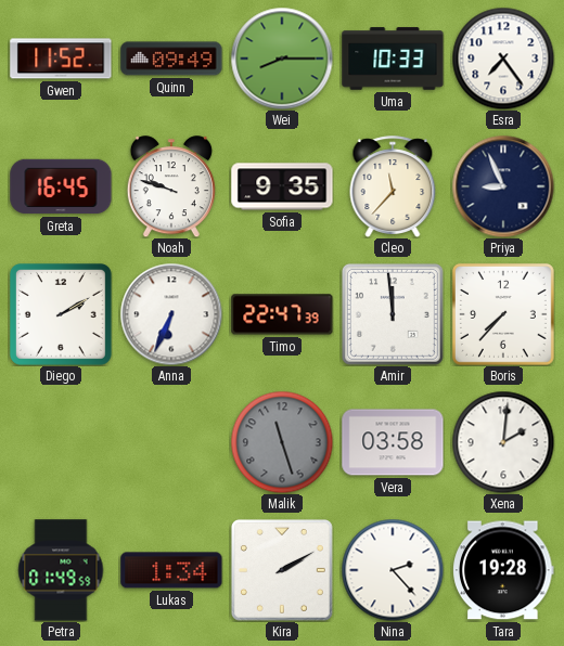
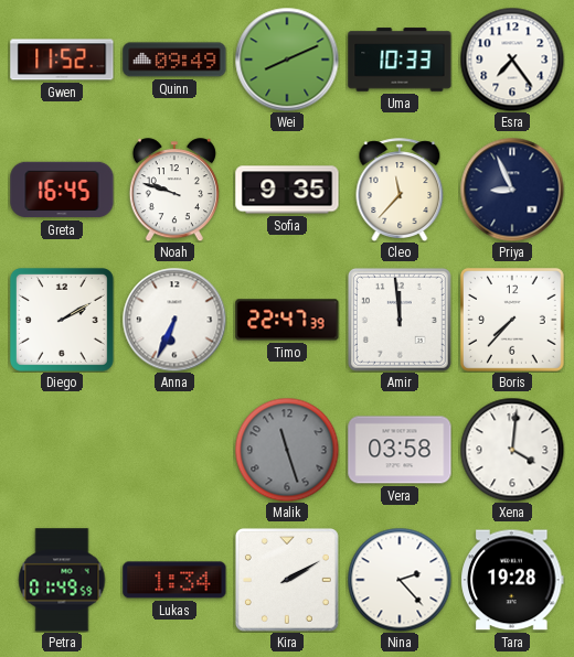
Wei: 8:15 -> 8:11 (287, 60)
Xena: 2:01 -> 4:01 (512, 450)
